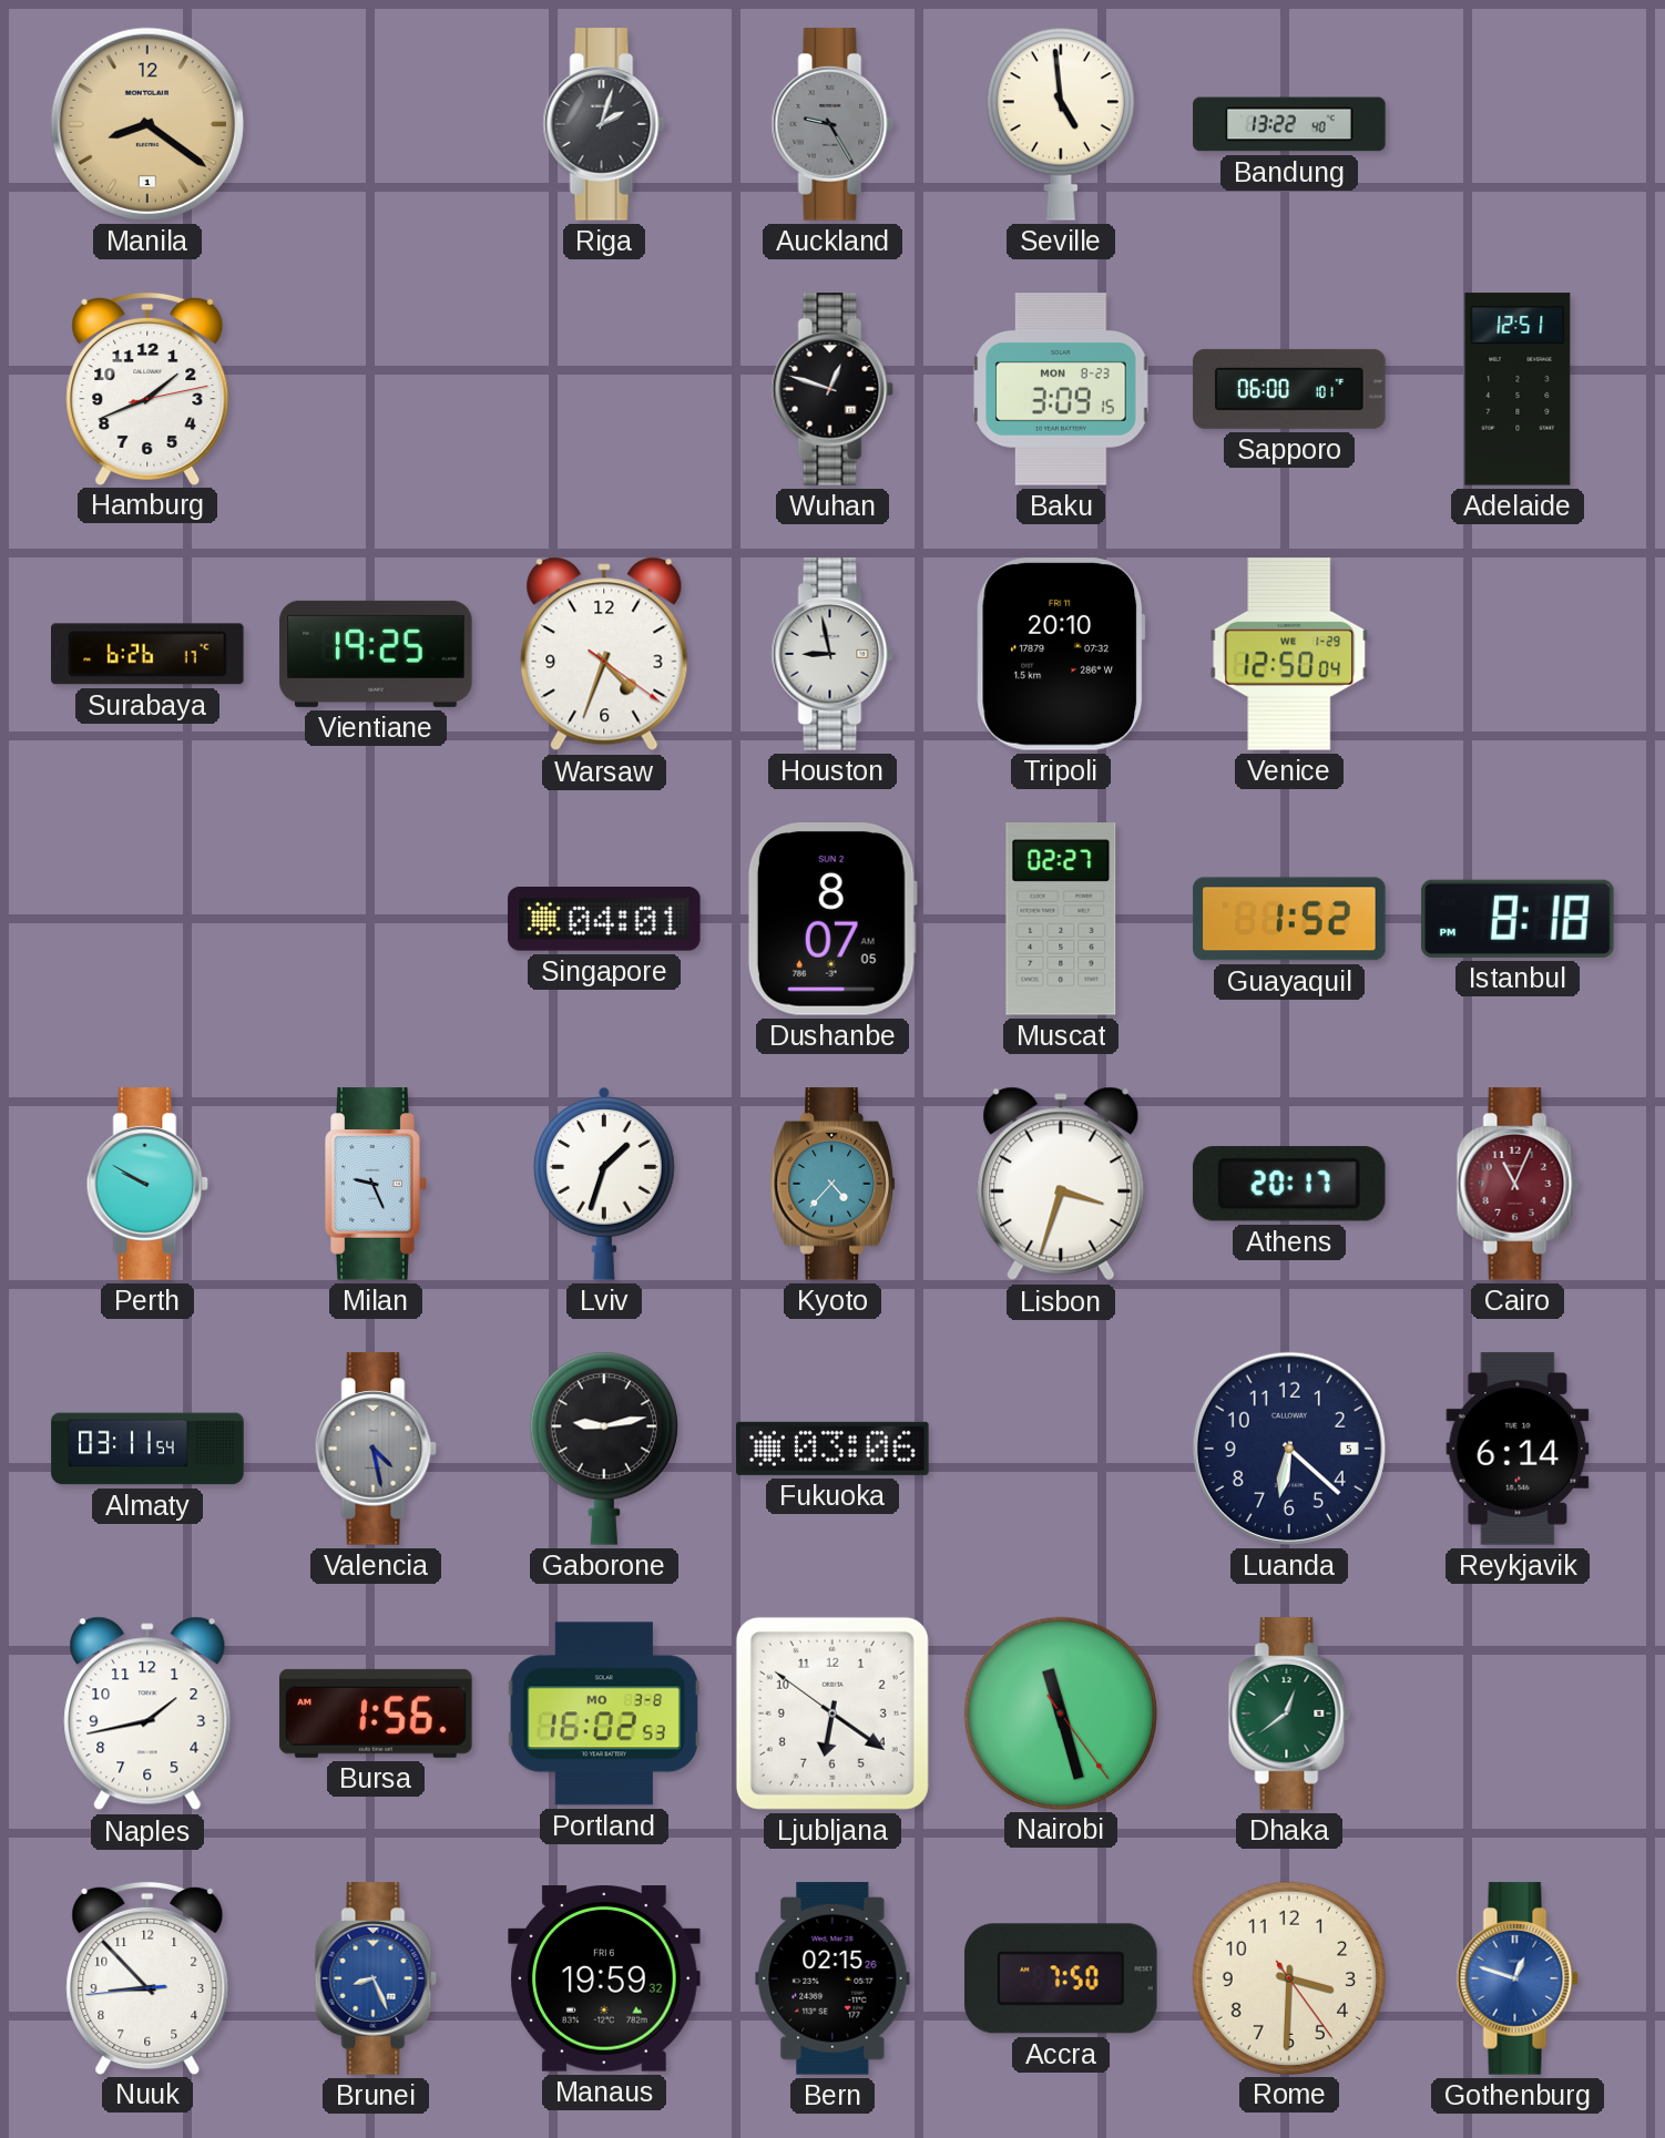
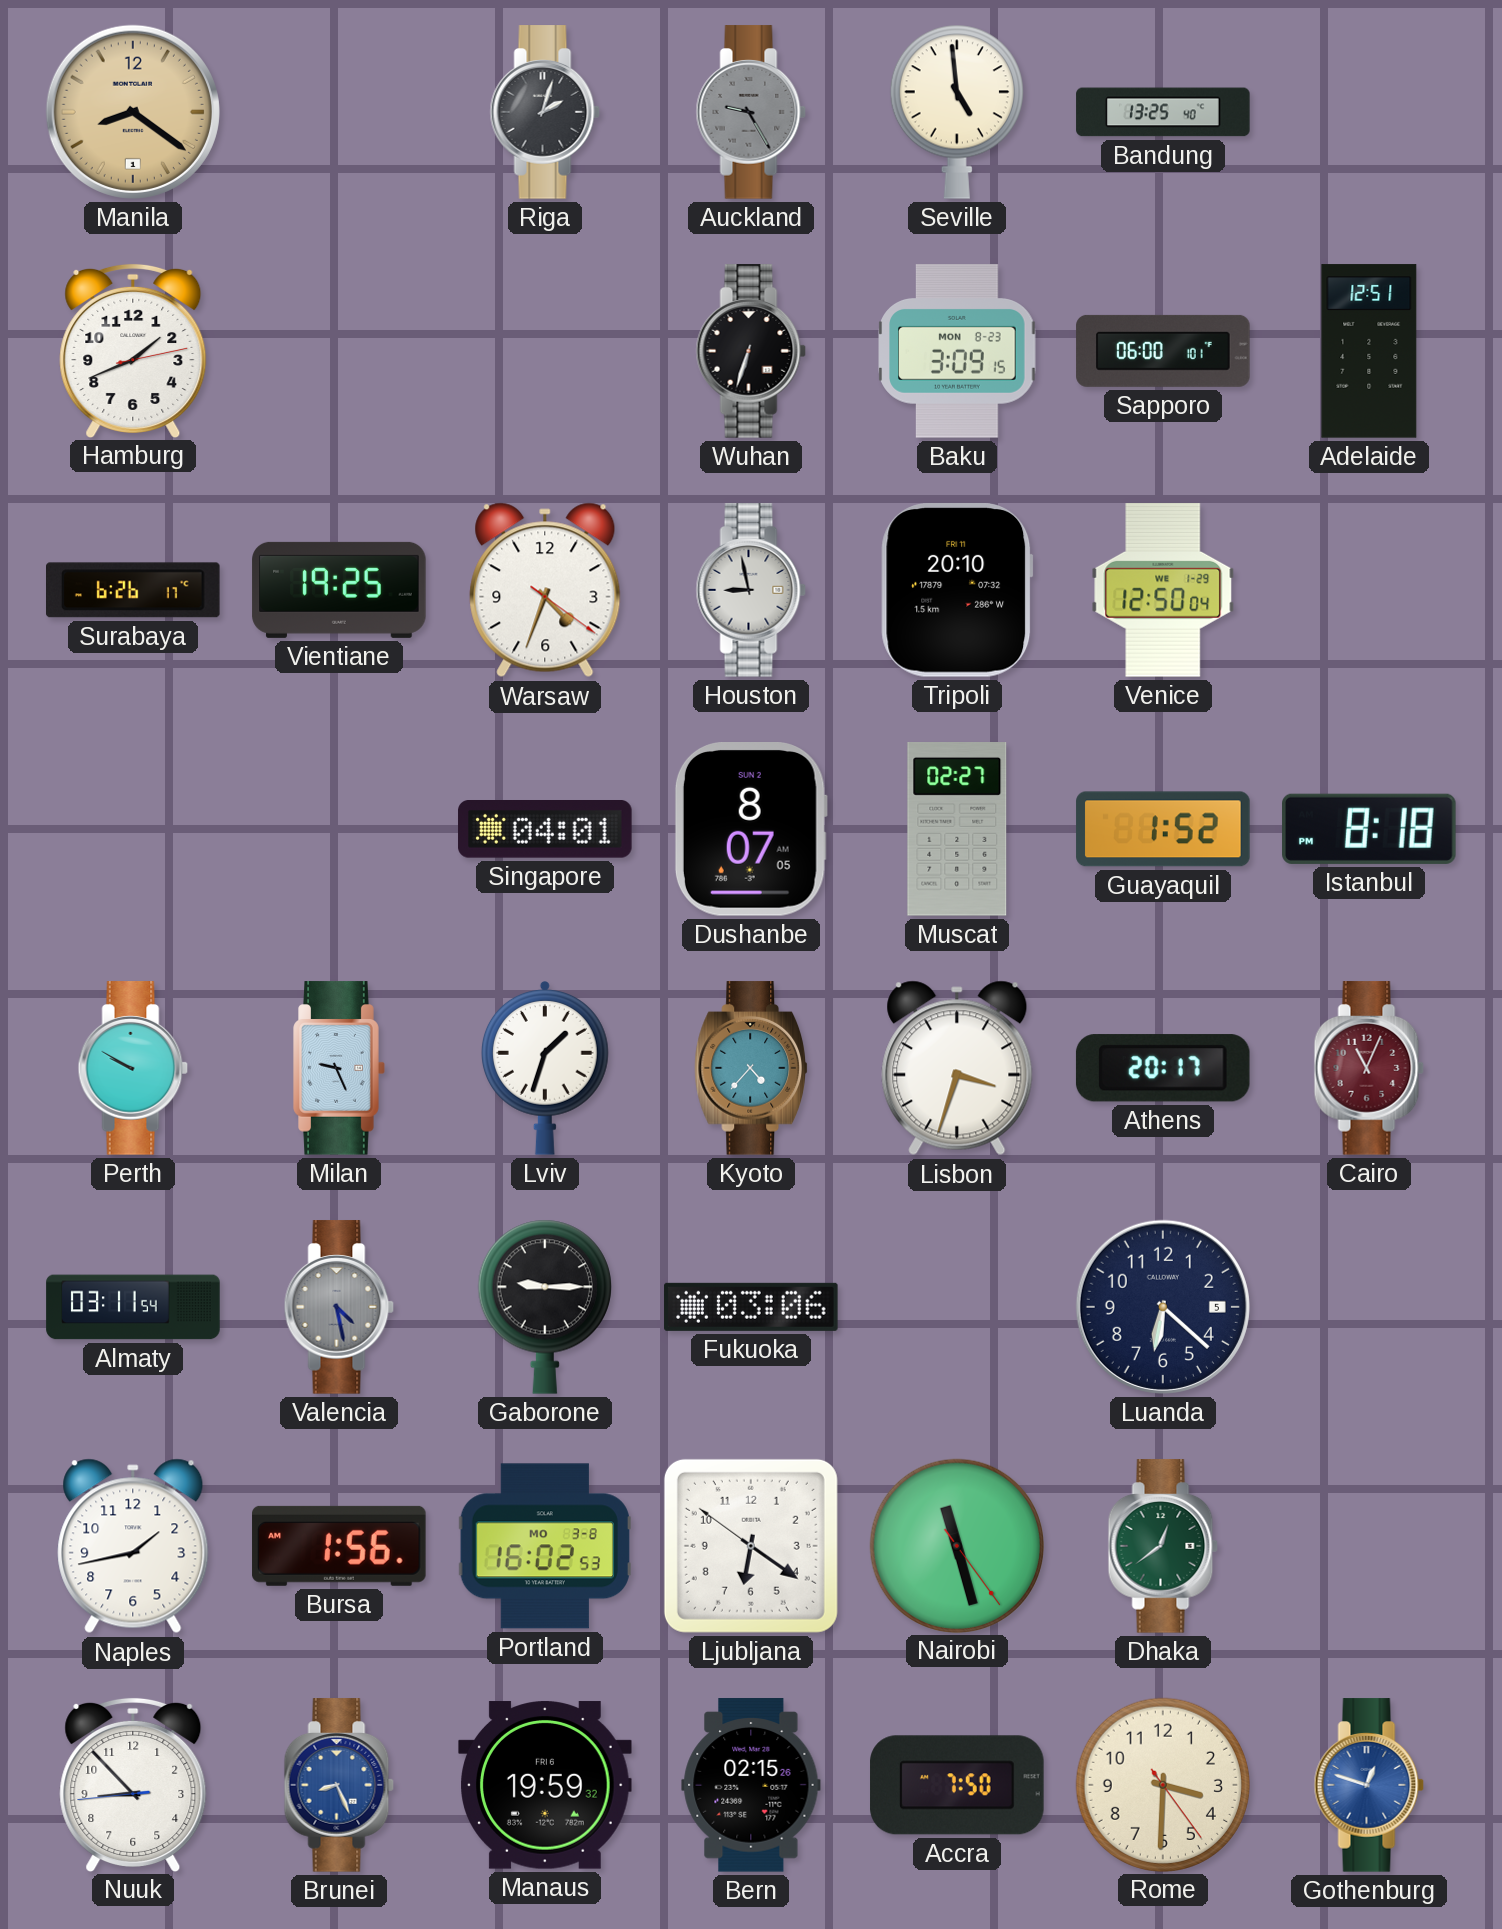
Bandung: 13:22 -> 13:25 (1163, 112)
Wuhan: 12:48 -> 6:33 (751, 351)
Gaborone: 9:13 -> 9:15 (545, 1307)
Reykjavik: 6:14 -> none (1518, 1449)
